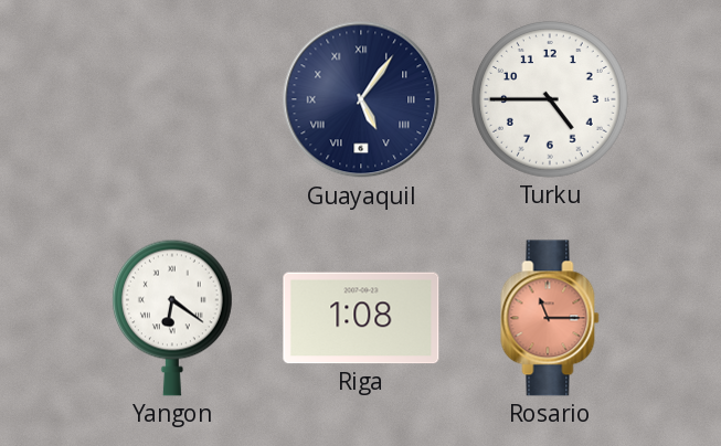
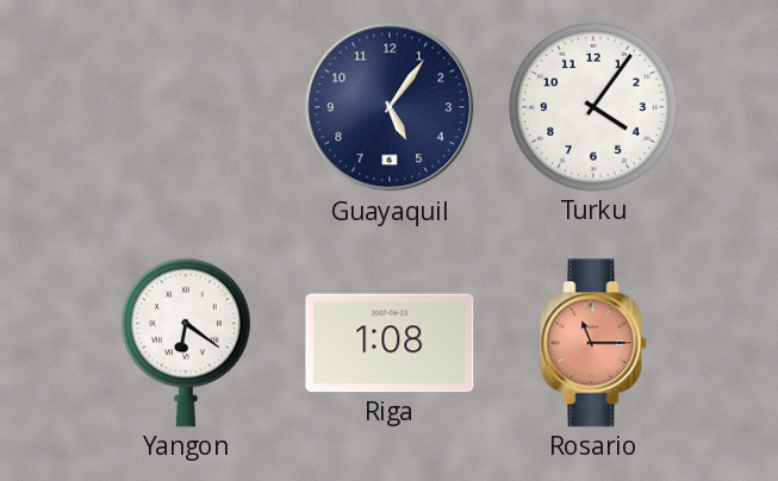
Guayaquil numerals: Roman -> Arabic (390, 107)
Turku: 4:45 -> 4:06 (595, 108)
